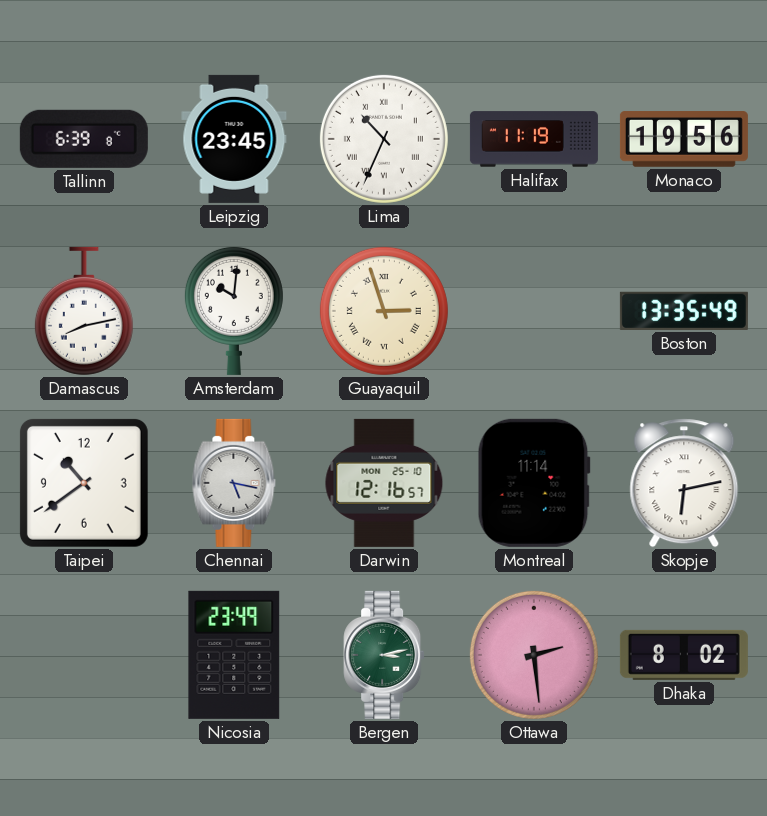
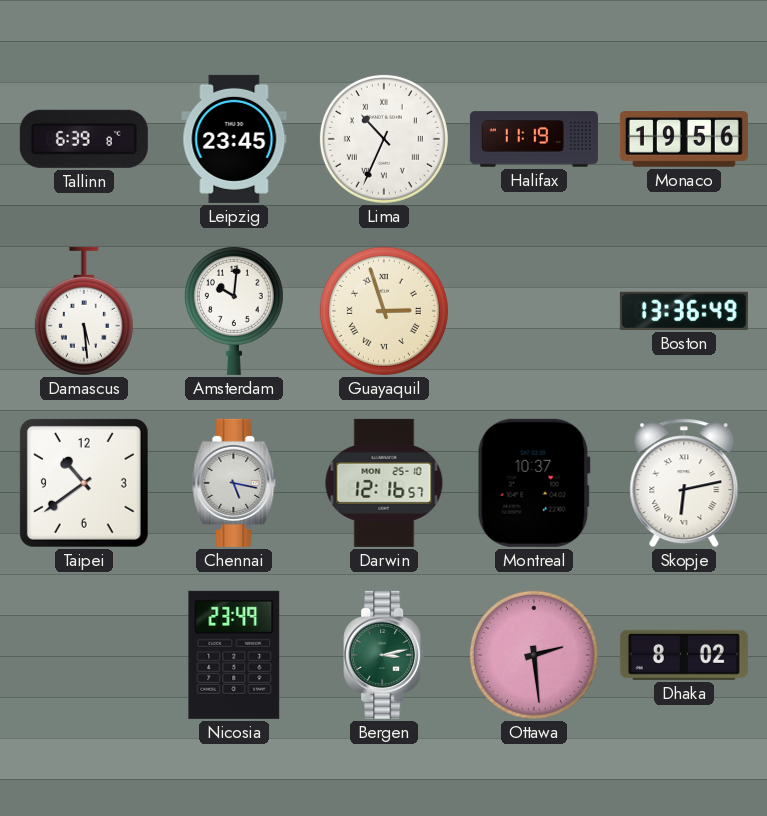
Damascus: 8:13 -> 5:29 (84, 311)
Boston: 13:35 -> 13:36 (684, 311)
Montreal: 11:14 -> 10:37 (534, 483)
